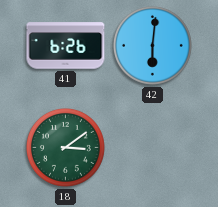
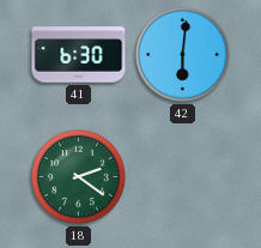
41: 6:26 -> 6:30 (79, 55)
18: 3:09 -> 2:21 (78, 176)
